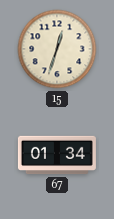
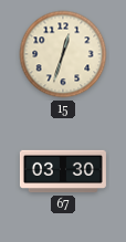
67: 01:34 -> 03:30 (63, 171)
